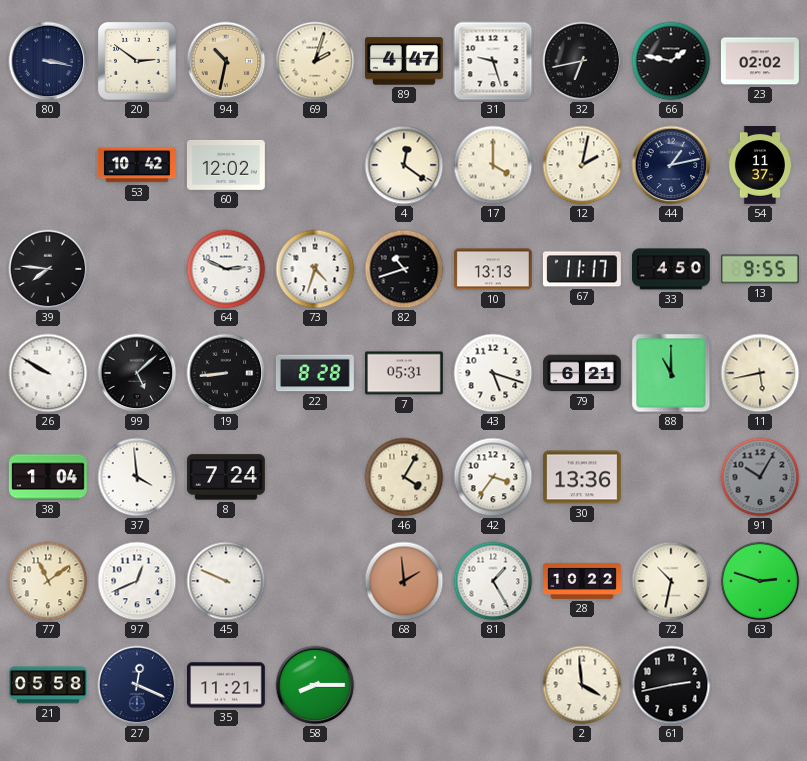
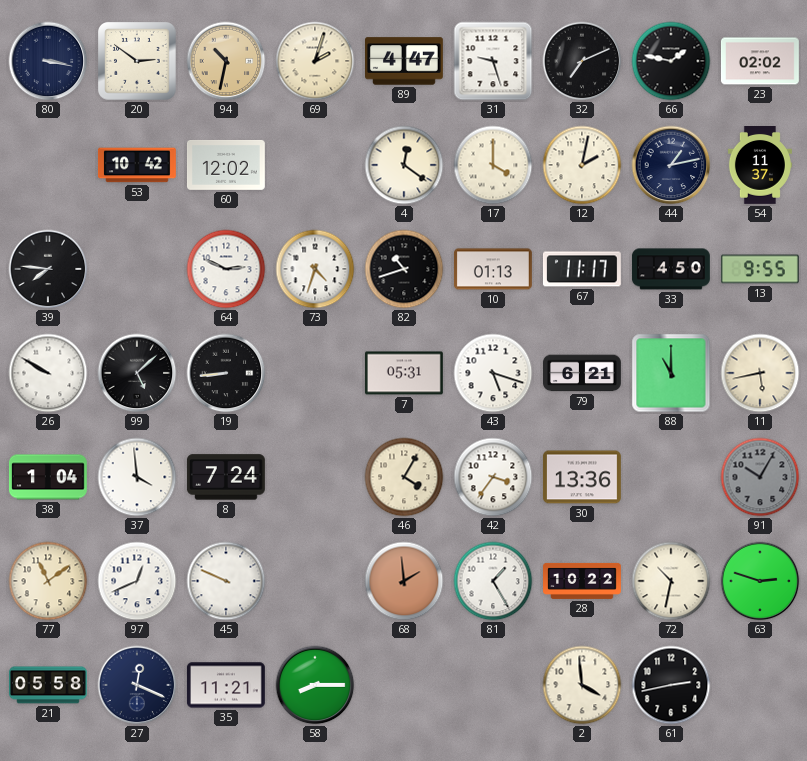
32: 6:43 -> 7:11 (582, 61)
10: 13:13 -> 01:13 (493, 269)
22: 8:28 -> none (315, 373)
